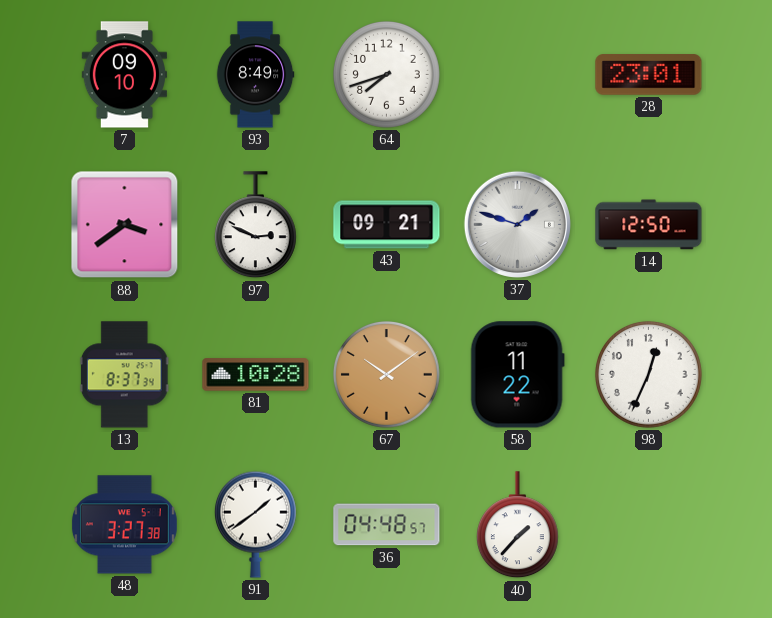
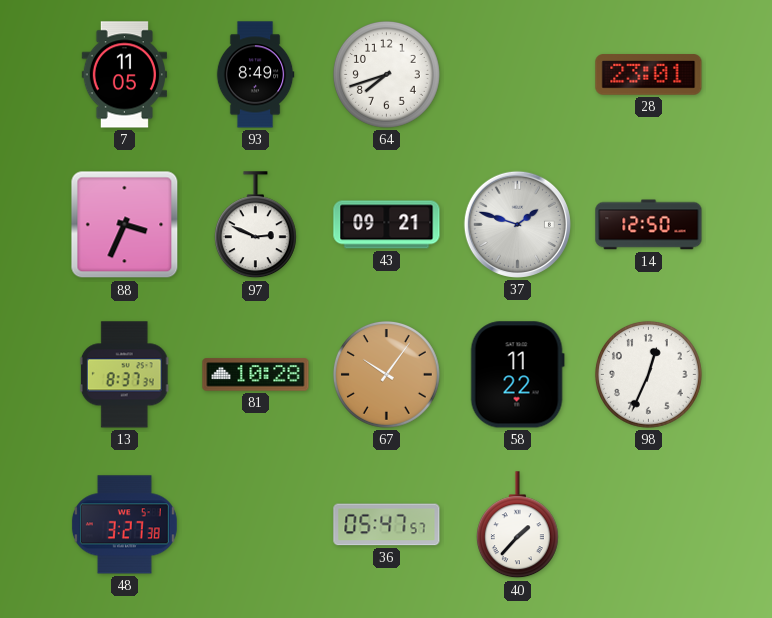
7: 09:10 -> 11:05 (124, 75)
88: 3:39 -> 3:34 (125, 225)
67: 10:09 -> 10:06 (386, 374)
91: 1:39 -> none (255, 524)
36: 04:48 -> 05:47 (387, 525)
